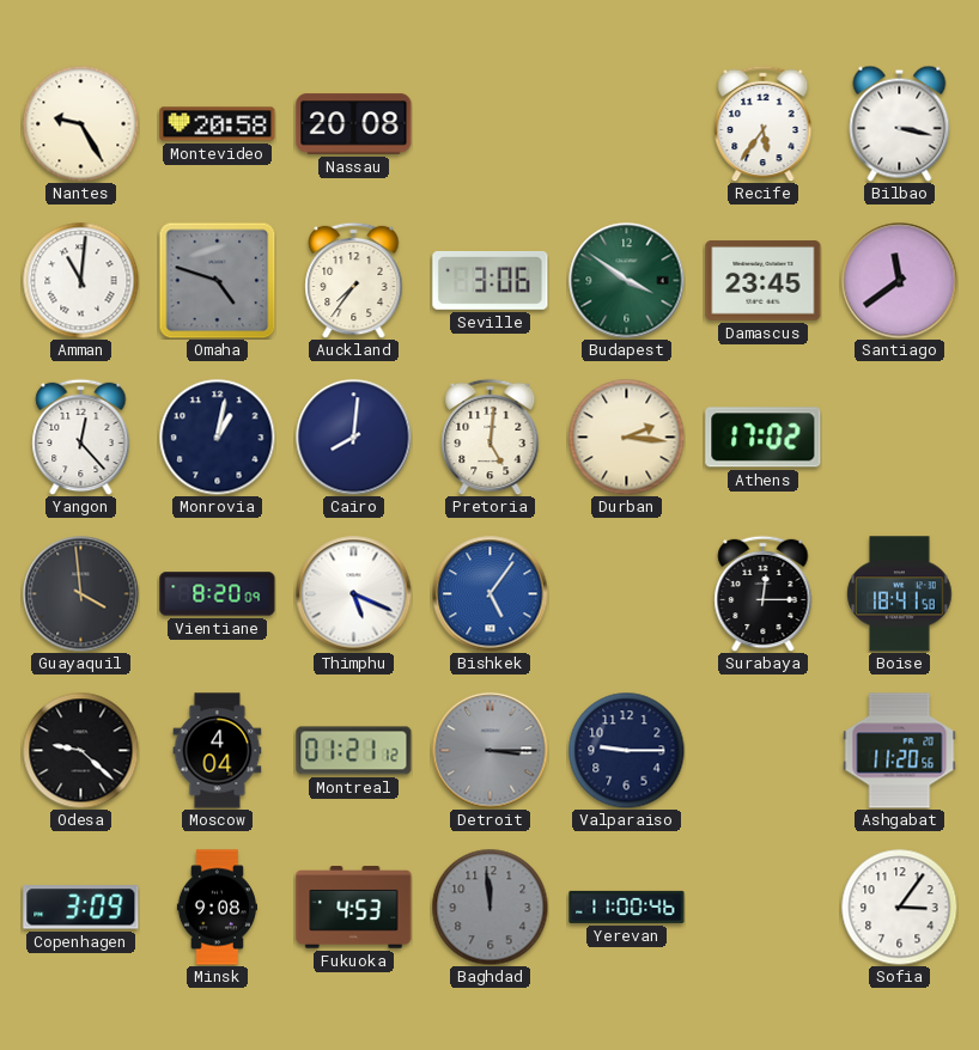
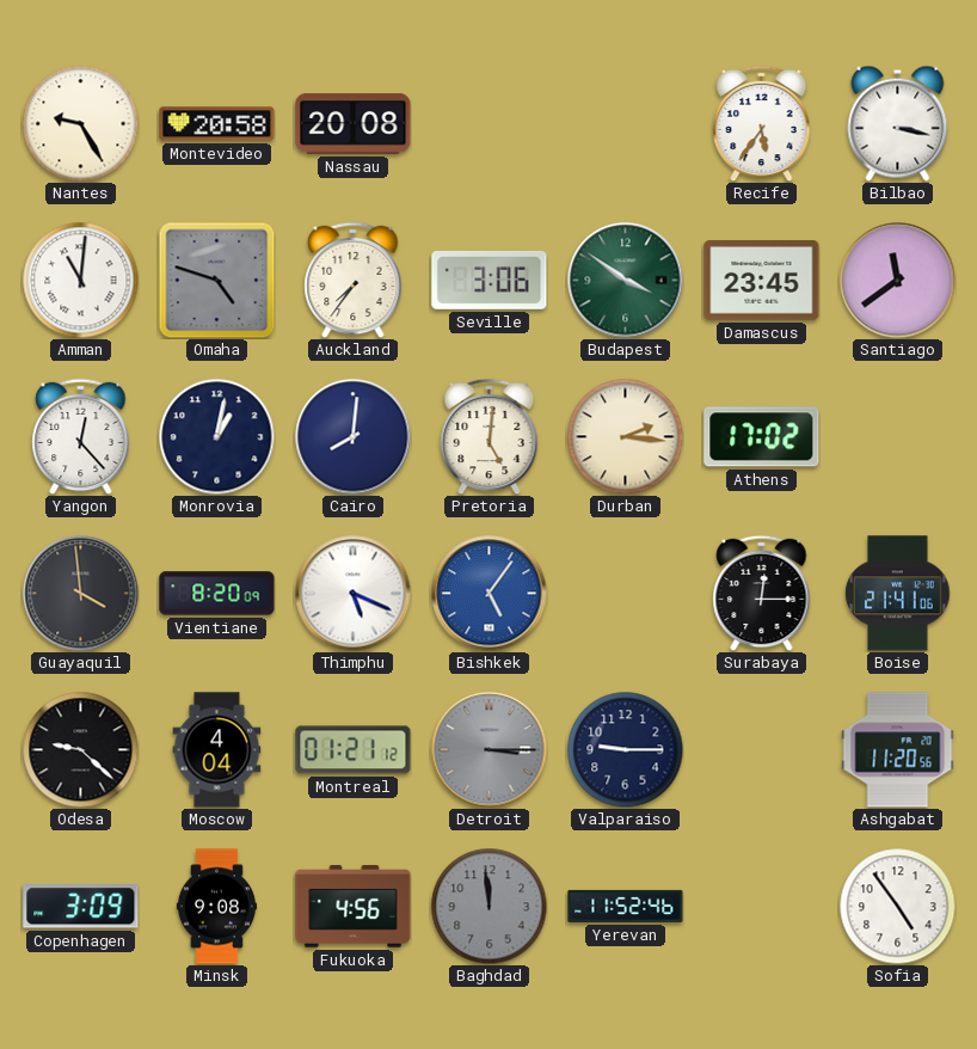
Boise: 18:41 -> 21:41 (898, 594)
Fukuoka: 4:53 -> 4:56 (354, 907)
Yerevan: 11:00 -> 11:52 (626, 906)
Sofia: 3:06 -> 4:54 (897, 906)
